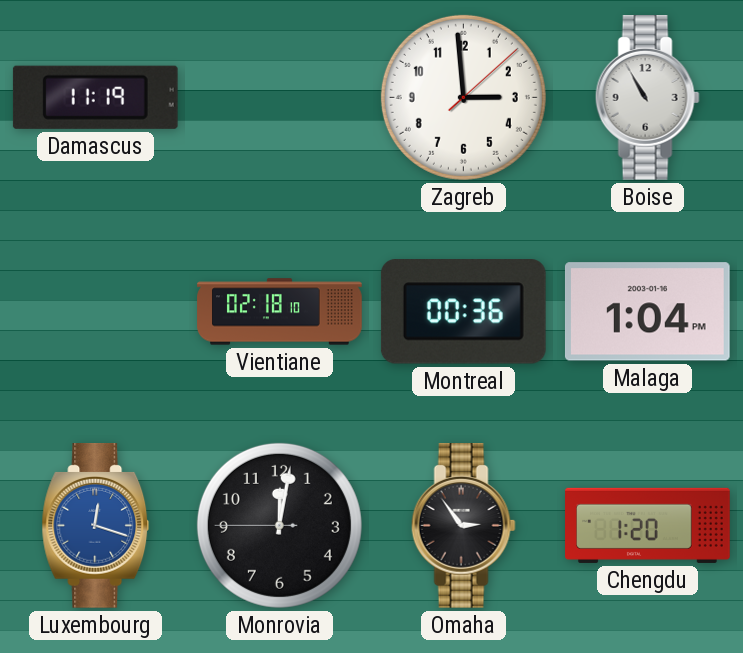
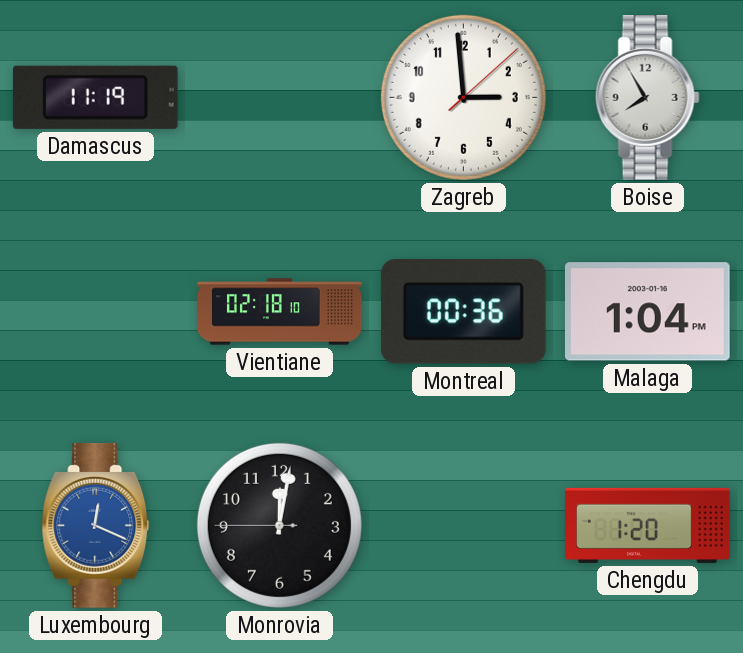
Boise: 10:55 -> 7:55 (647, 98)
Luxembourg: 12:18 -> 12:19 (96, 526)
Omaha: 2:54 -> none (463, 526)
